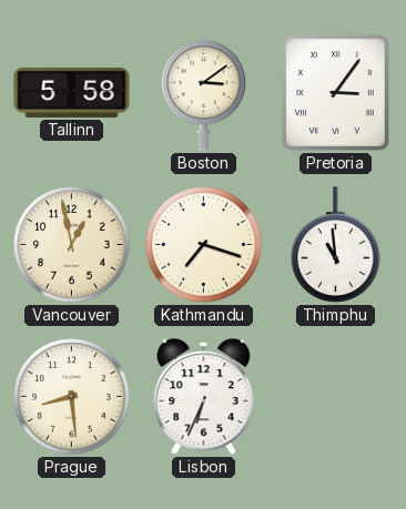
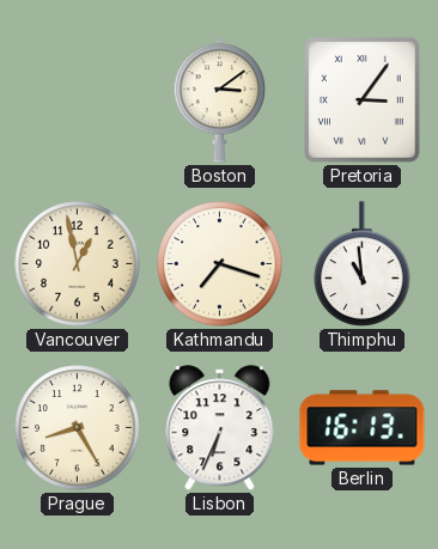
Tallinn: 5:58 -> none (72, 92)
Prague: 8:29 -> 8:25 (78, 428)
Berlin: none -> 16:13 (363, 428)
